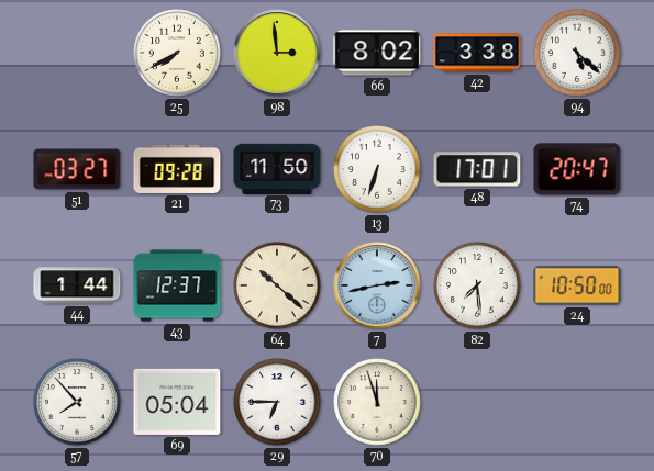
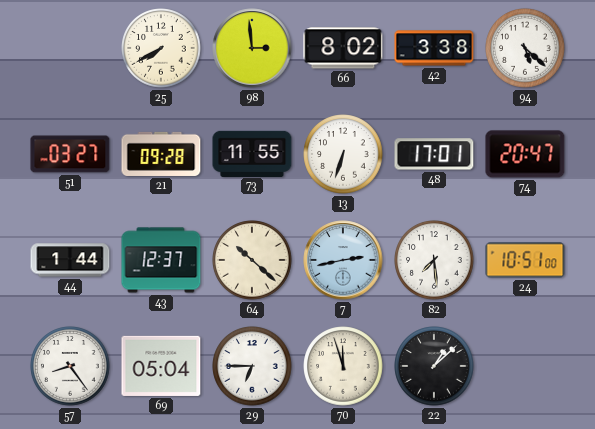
73: 11:50 -> 11:55 (252, 153)
24: 10:50 -> 10:51 (525, 260)
57: 7:53 -> 8:24 (70, 366)
22: none -> 1:08 (434, 366)
